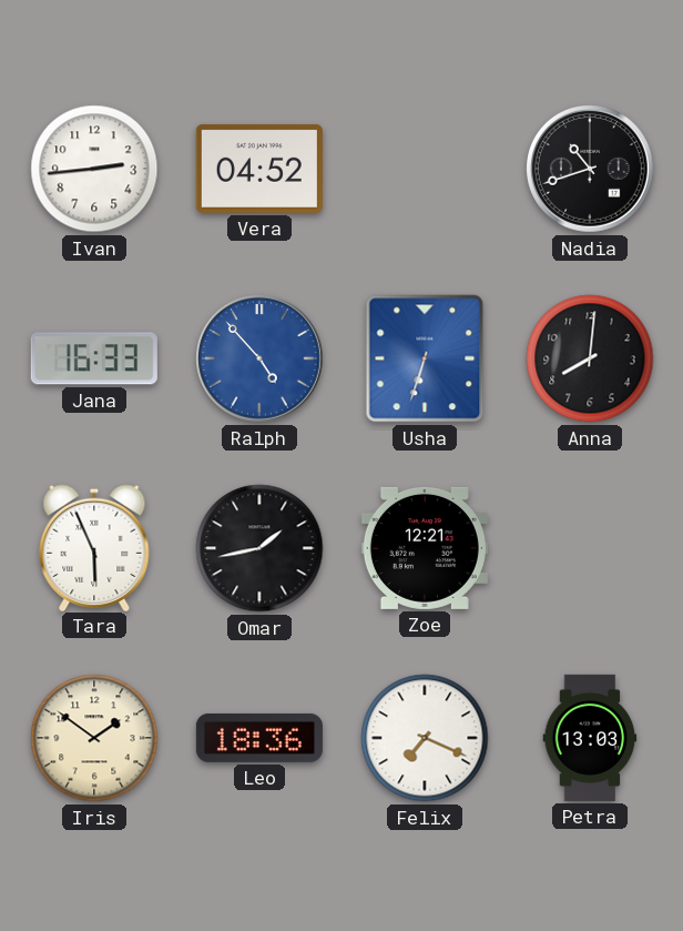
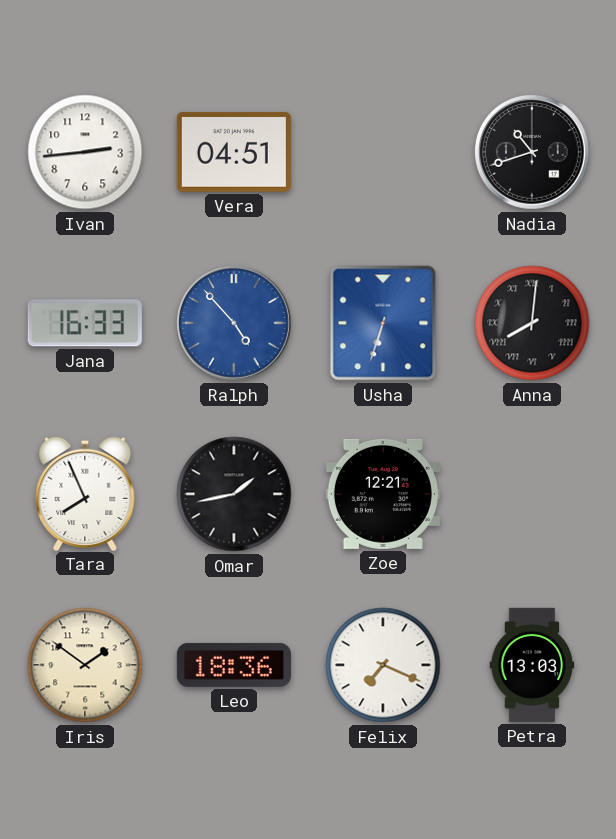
Vera: 04:52 -> 04:51 (234, 152)
Anna numerals: Arabic -> Roman (532, 323)
Tara: 5:56 -> 7:56 (85, 493)
